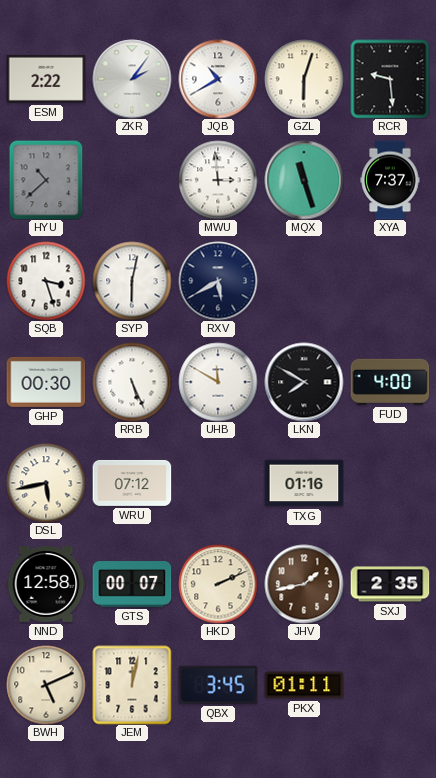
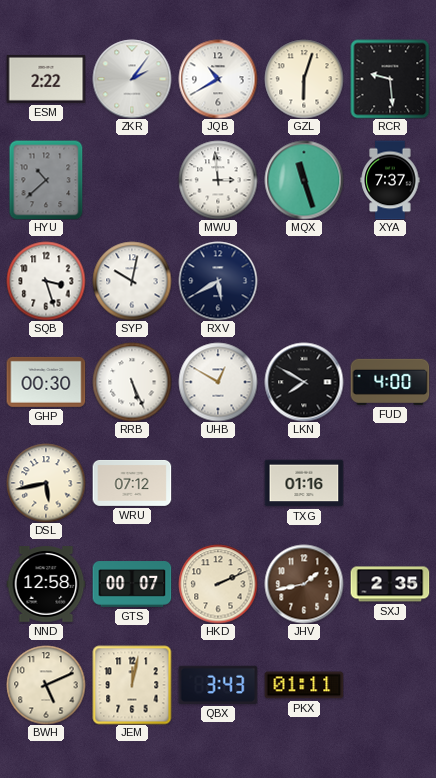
SYP: 6:02 -> 10:02 (132, 281)
UHB: 11:50 -> 12:50 (218, 382)
QBX: 3:45 -> 3:43 (218, 685)
